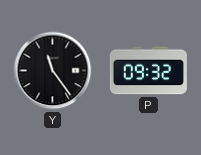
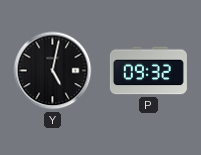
Y: 11:24 -> 5:02 (53, 71)
